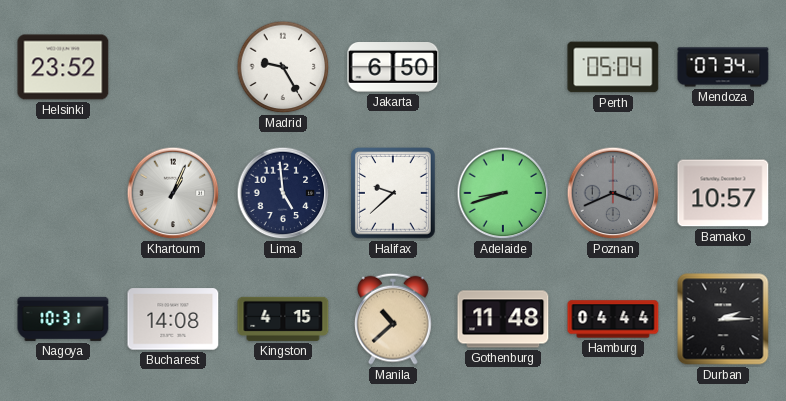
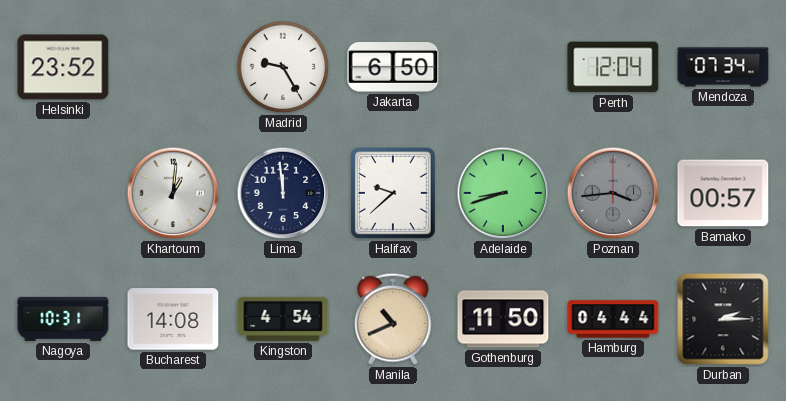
Perth: 05:04 -> 12:04 (613, 67)
Khartoum: 1:04 -> 1:01 (173, 193)
Lima: 4:59 -> 11:59 (283, 193)
Poznan: 3:41 -> 3:44 (613, 193)
Bamako: 10:57 -> 00:57 (723, 193)
Kingston: 4:15 -> 4:54 (283, 319)
Manila: 10:38 -> 10:41 (394, 319)
Gothenburg: 11:48 -> 11:50 (503, 319)
